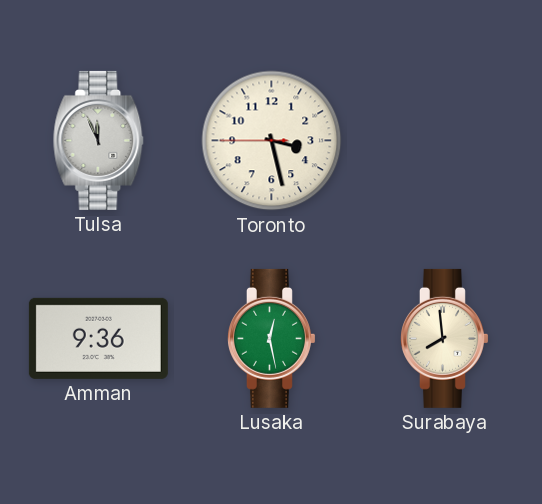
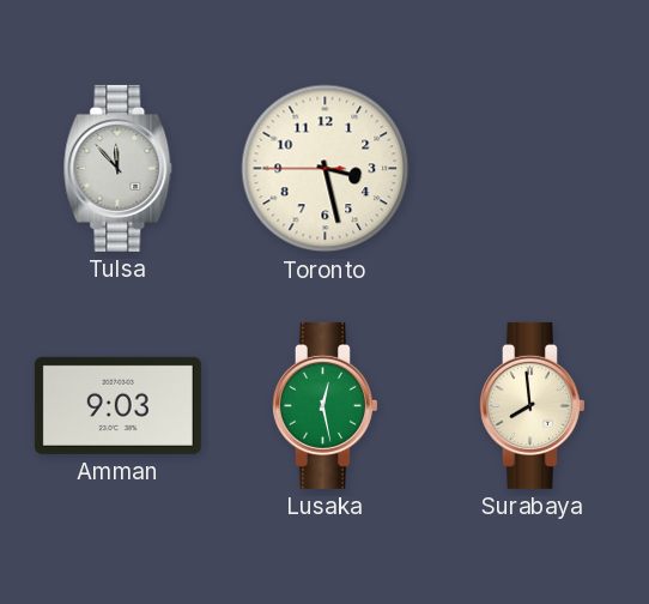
Tulsa: 11:56 -> 11:53 (119, 168)
Amman: 9:36 -> 9:03 (117, 405)
